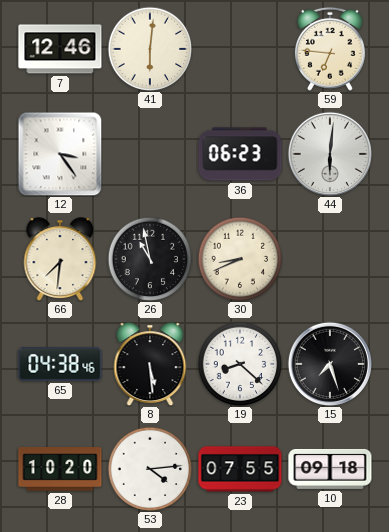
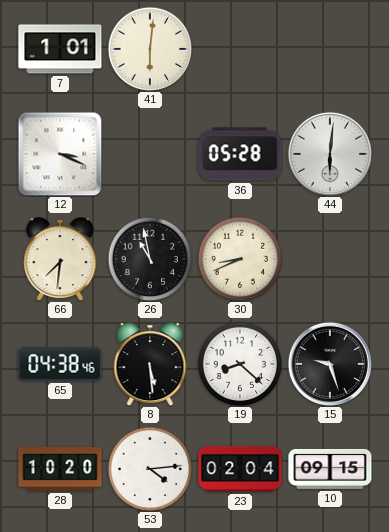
7: 12:46 -> 1:01 (60, 49)
59: 6:46 -> none (330, 49)
12: 3:24 -> 3:19 (60, 154)
36: 06:23 -> 05:28 (240, 154)
15: 7:27 -> 9:27 (330, 364)
23: 07:55 -> 02:04 (240, 469)
10: 09:18 -> 09:15 (330, 469)
